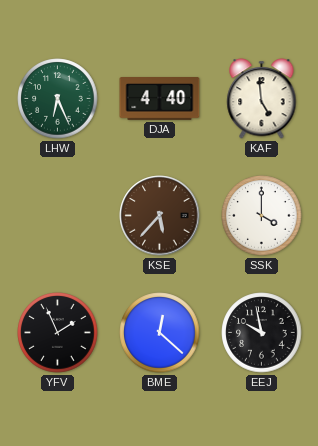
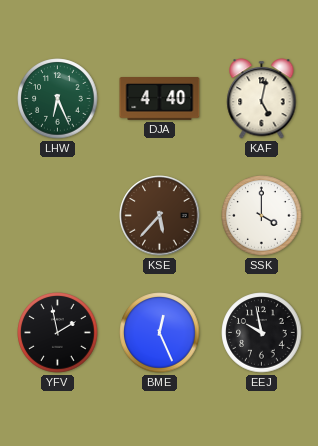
KAF: 4:59 -> 5:02 (262, 99)
YFV: 1:56 -> 1:58 (58, 333)
BME: 12:22 -> 12:26 (160, 333)
